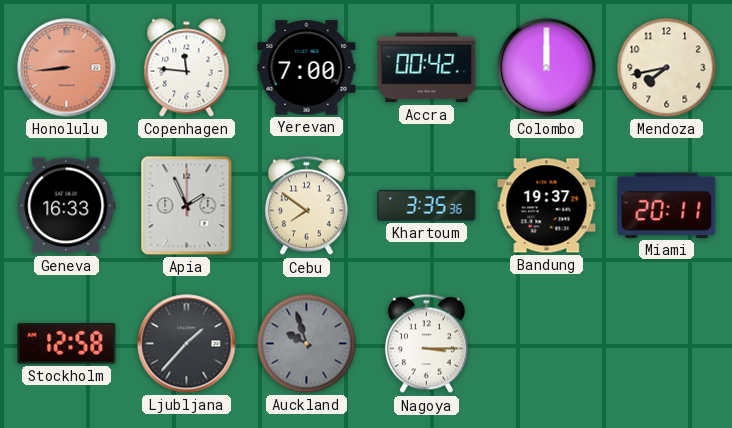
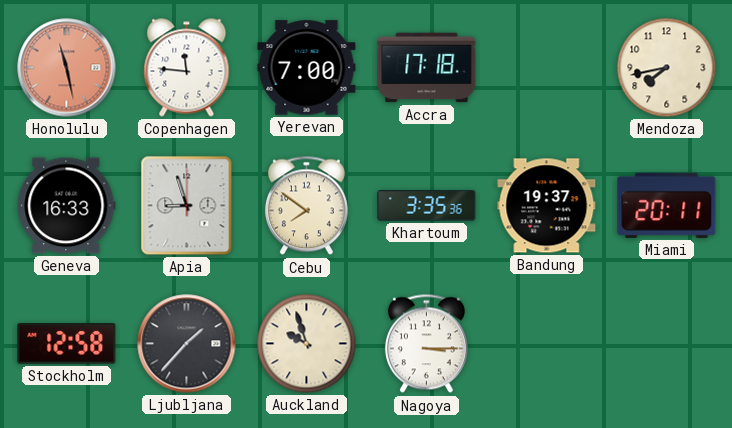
Honolulu: 8:44 -> 11:28 (67, 68)
Accra: 00:42 -> 17:18 (427, 68)
Colombo: 12:00 -> none (547, 68)
Apia: 1:56 -> 8:57 (187, 206)
Auckland dial: grey -> cream (307, 344)
